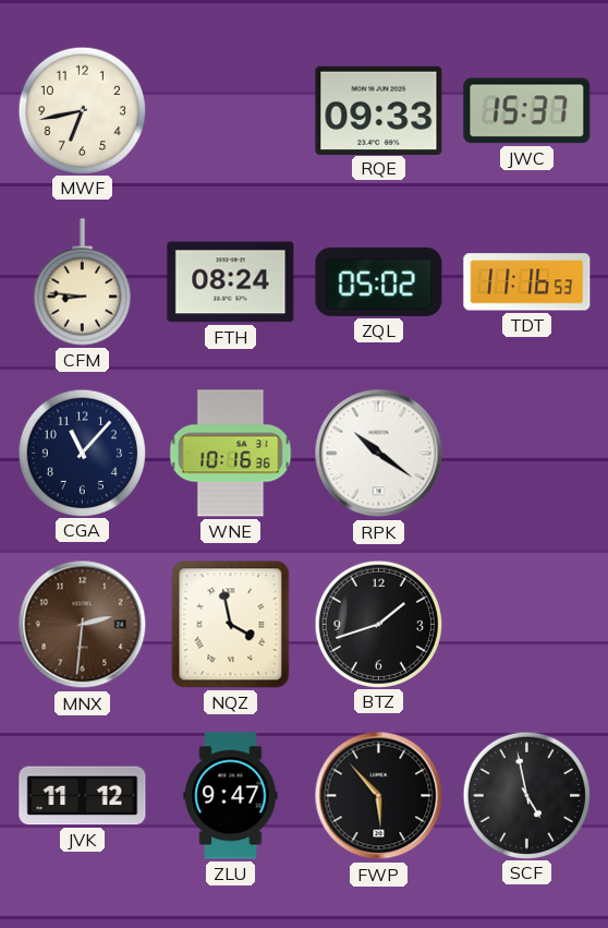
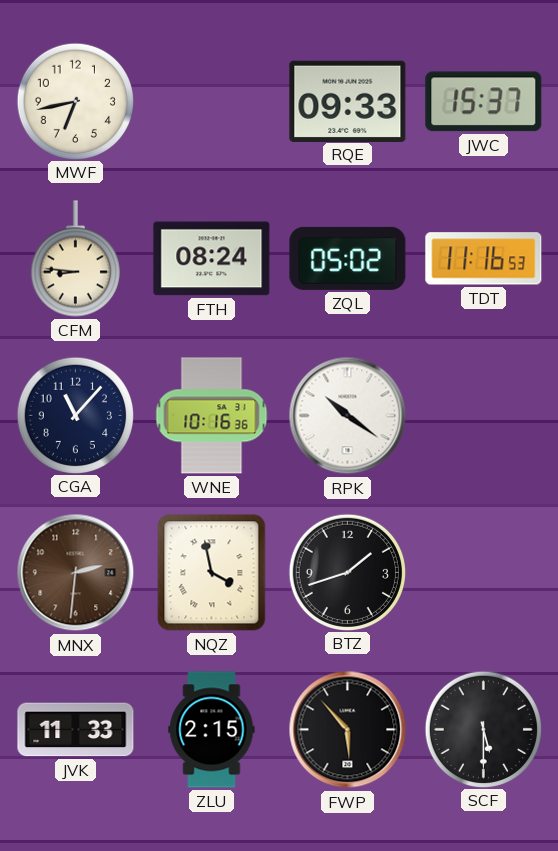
JVK: 11:12 -> 11:33 (76, 730)
ZLU: 9:47 -> 2:15 (212, 730)
SCF: 4:58 -> 5:30 (483, 729)
